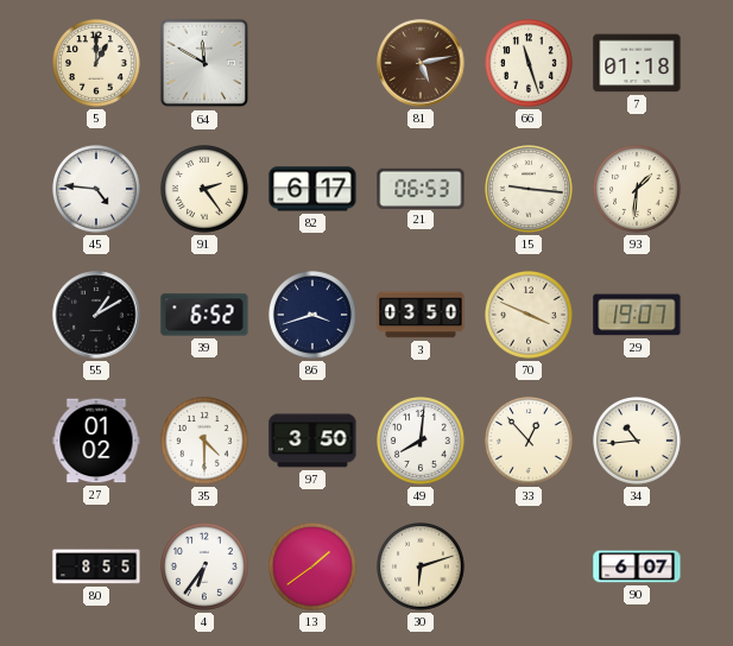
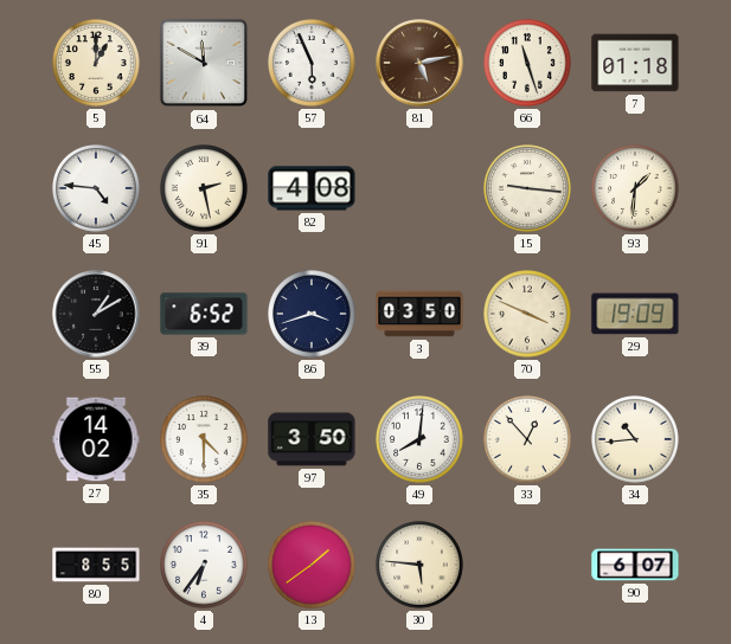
57: none -> 5:56 (313, 64)
91: 2:24 -> 2:28 (205, 189)
82: 6:17 -> 4:08 (312, 188)
21: 06:53 -> none (421, 188)
29: 19:07 -> 19:09 (635, 314)
27: 01:02 -> 14:02 (96, 439)
30: 6:12 -> 5:46 (421, 566)
